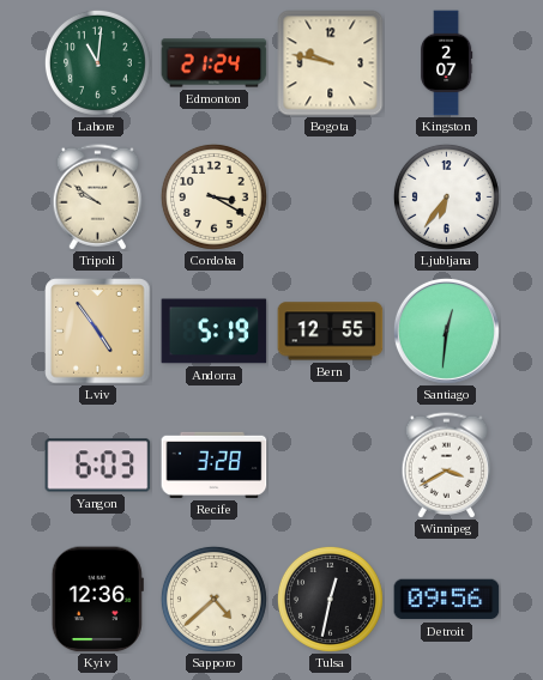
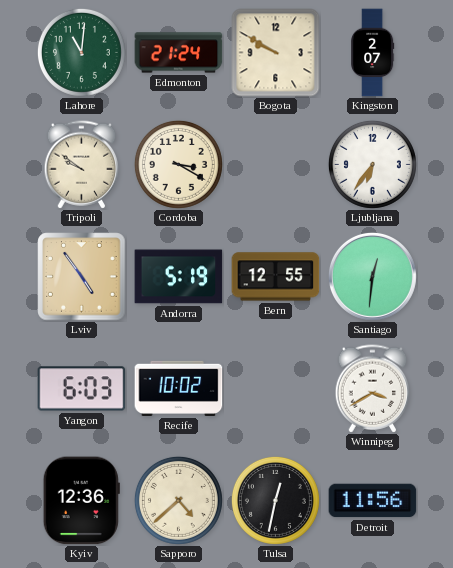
Bogota: 9:47 -> 9:50 (276, 53)
Recife: 3:28 -> 10:02 (179, 388)
Detroit: 09:56 -> 11:56 (373, 501)
